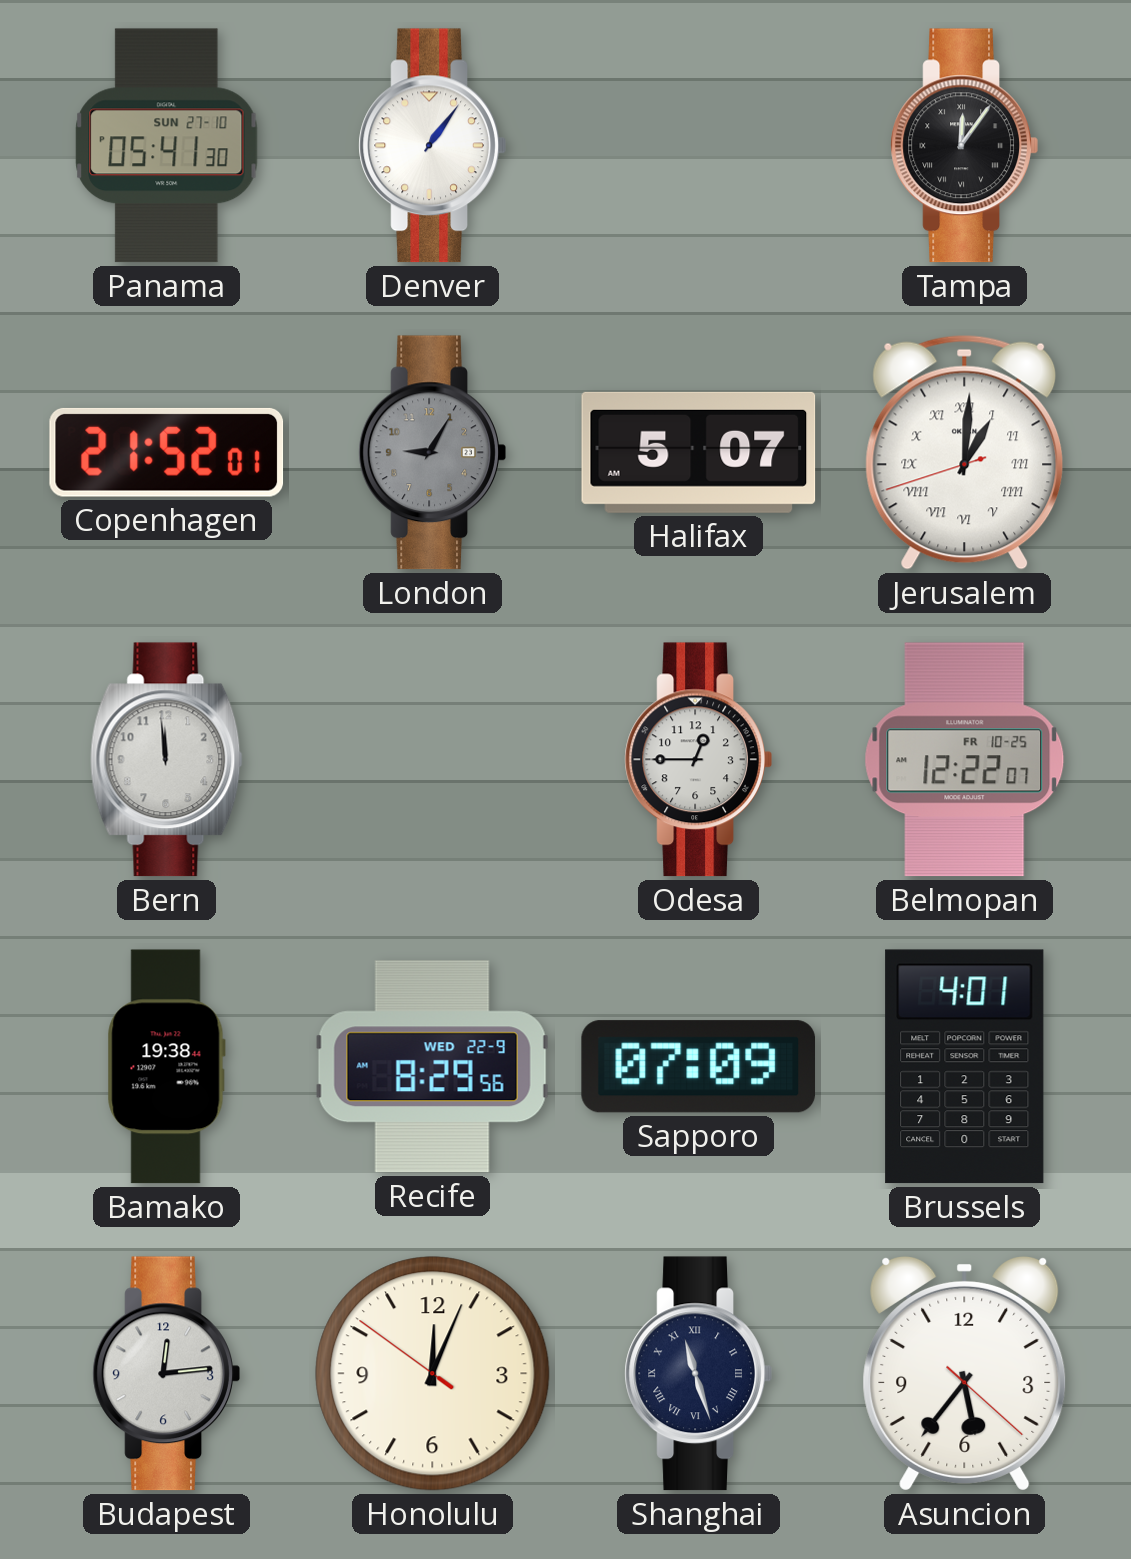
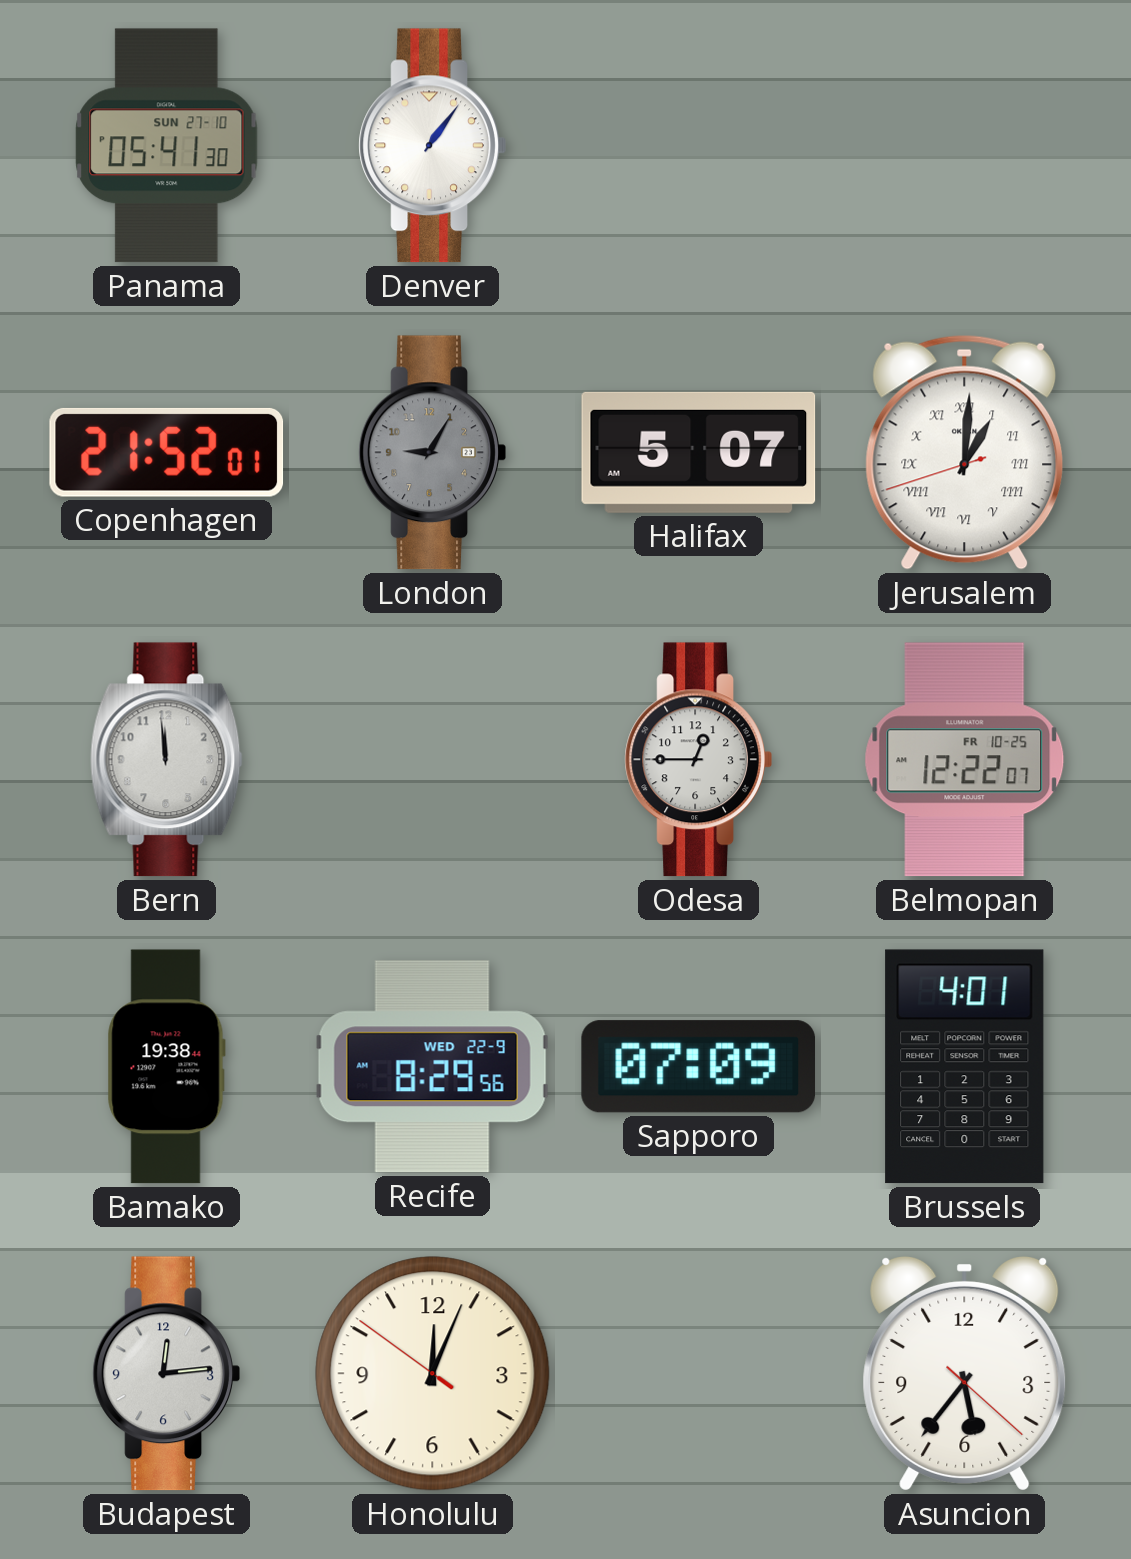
Tampa: 12:06 -> none (964, 146)
Shanghai: 11:27 -> none (698, 1374)
